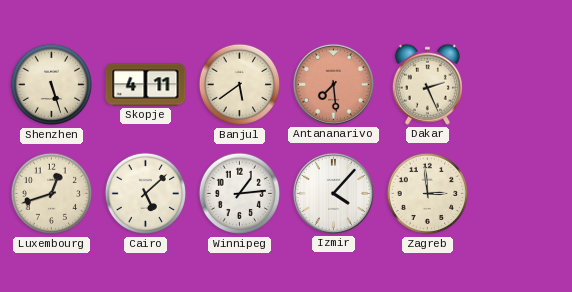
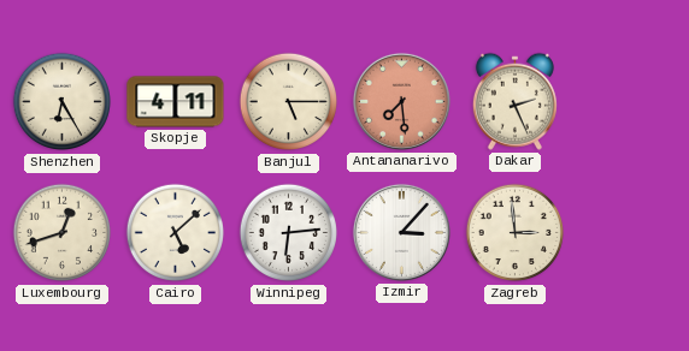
Shenzhen: 5:27 -> 6:25 (63, 102)
Banjul: 5:39 -> 5:15 (289, 102)
Winnipeg: 1:14 -> 6:14 (289, 233)
Izmir: 4:07 -> 3:07 (401, 232)
